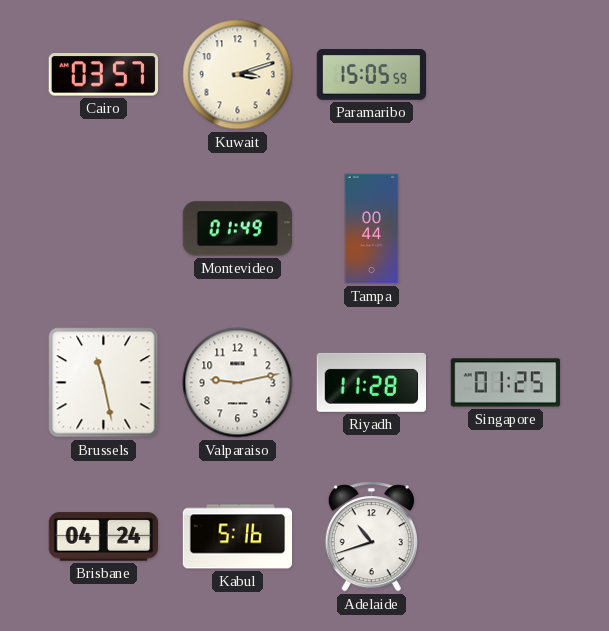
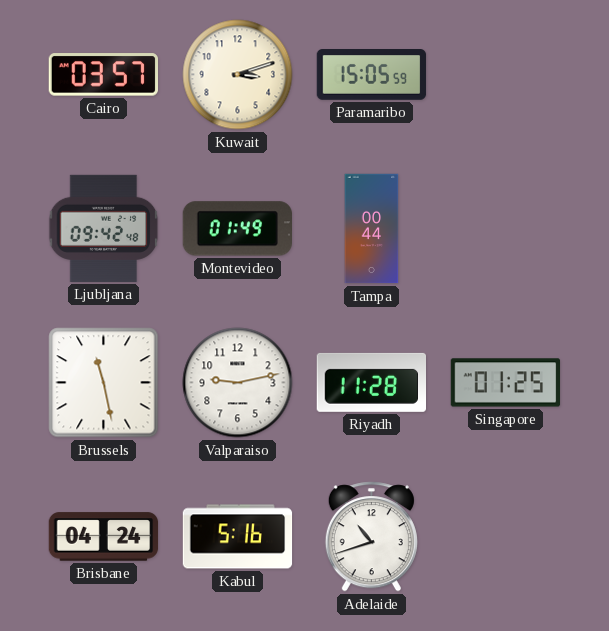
Ljubljana: none -> 09:42 (104, 228)
